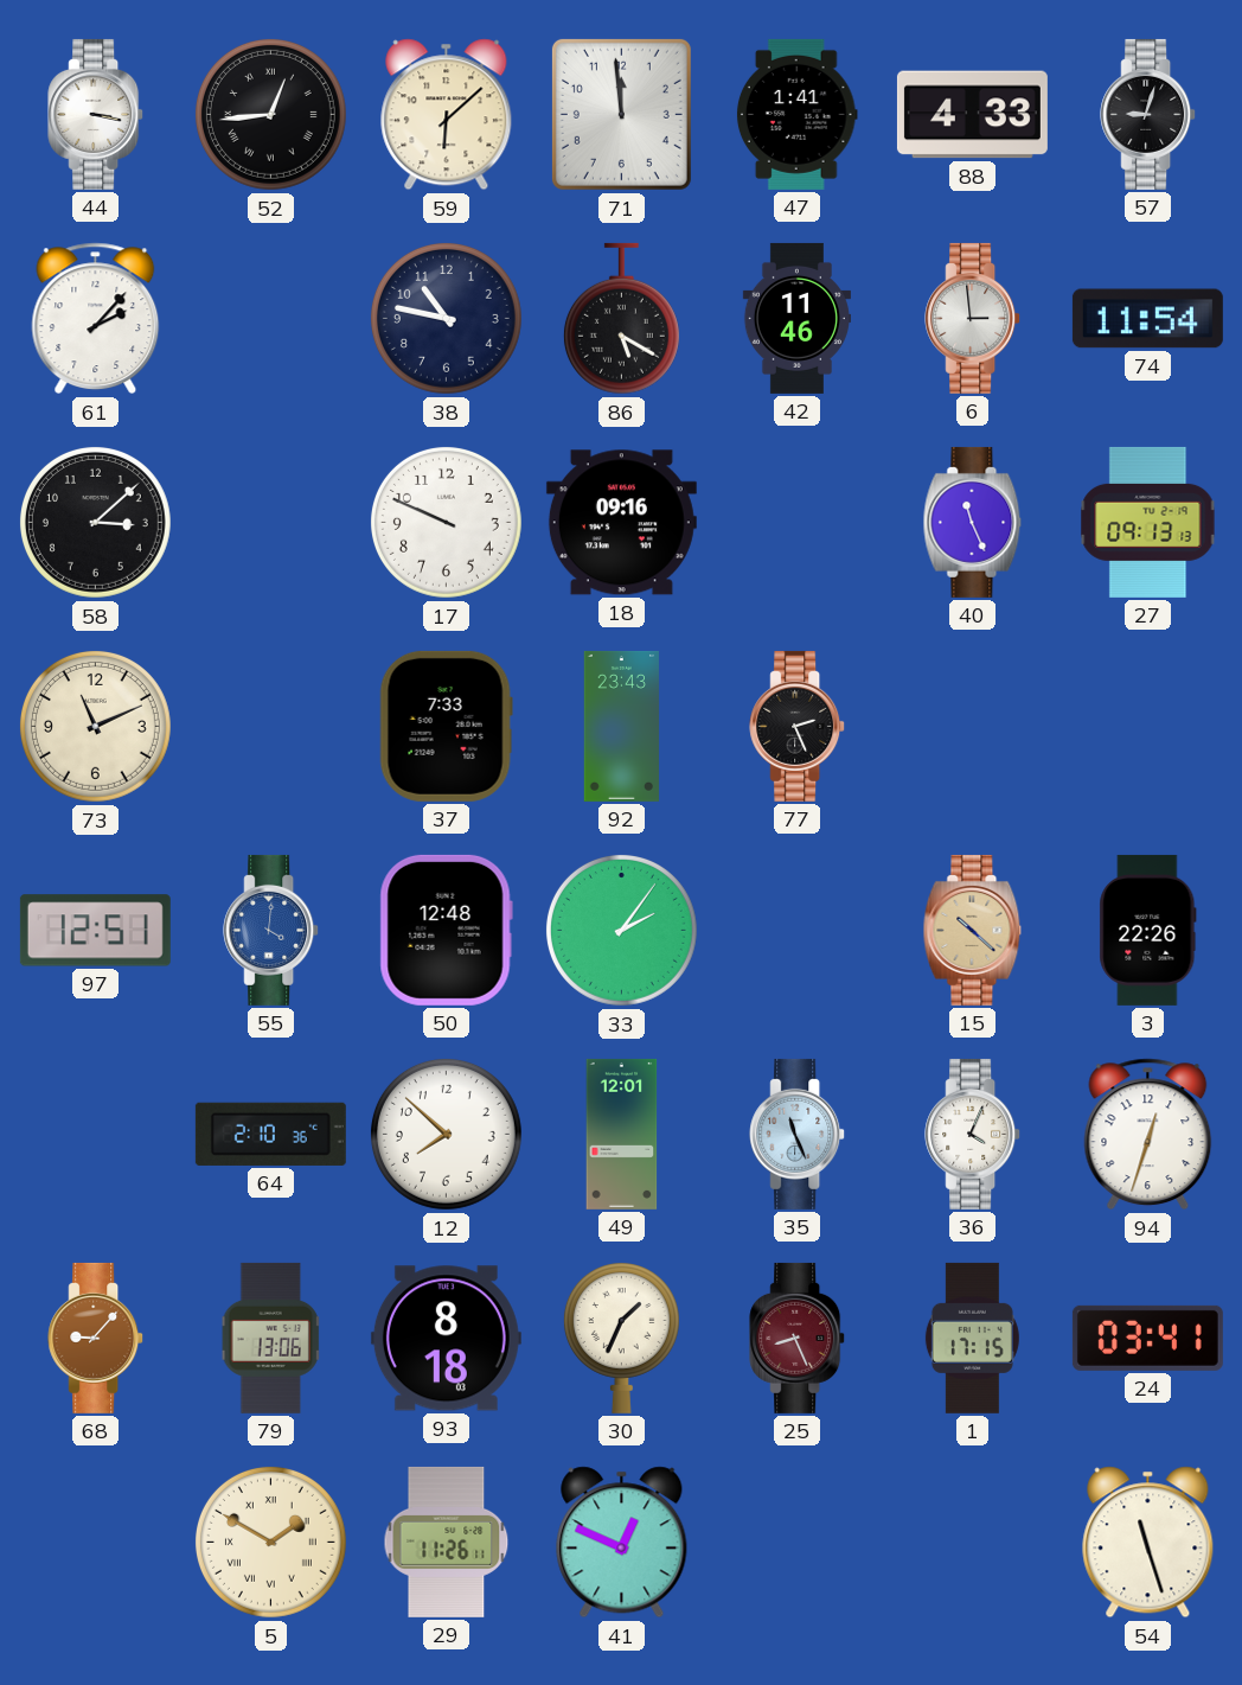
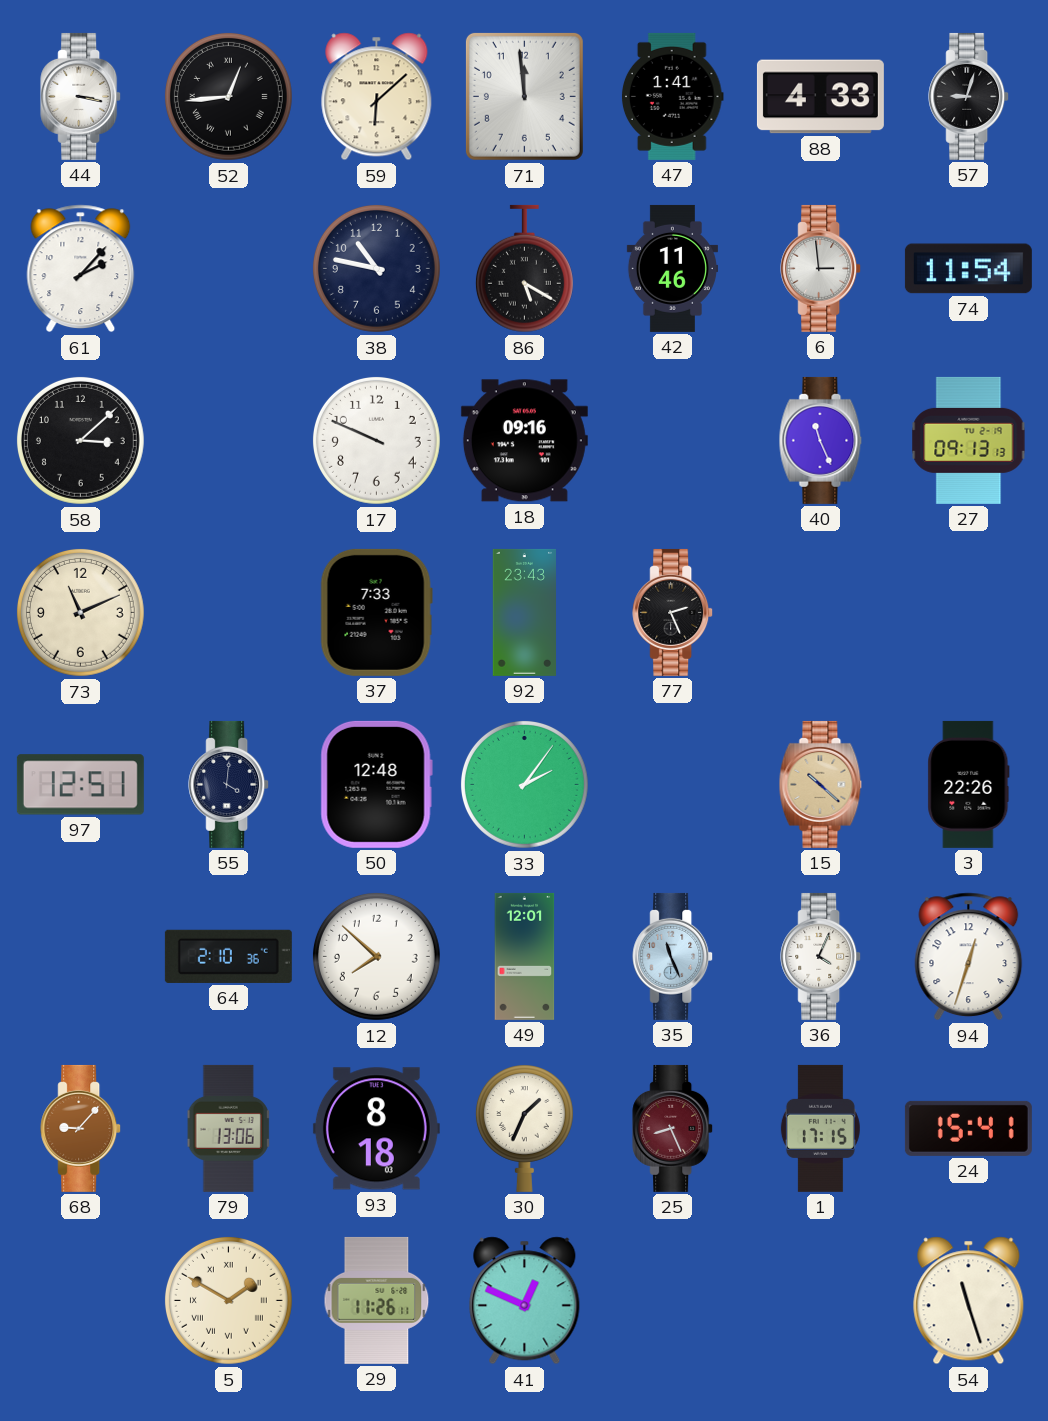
55 dial: blue -> navy (229, 784)
24: 03:41 -> 15:41 (968, 1128)
